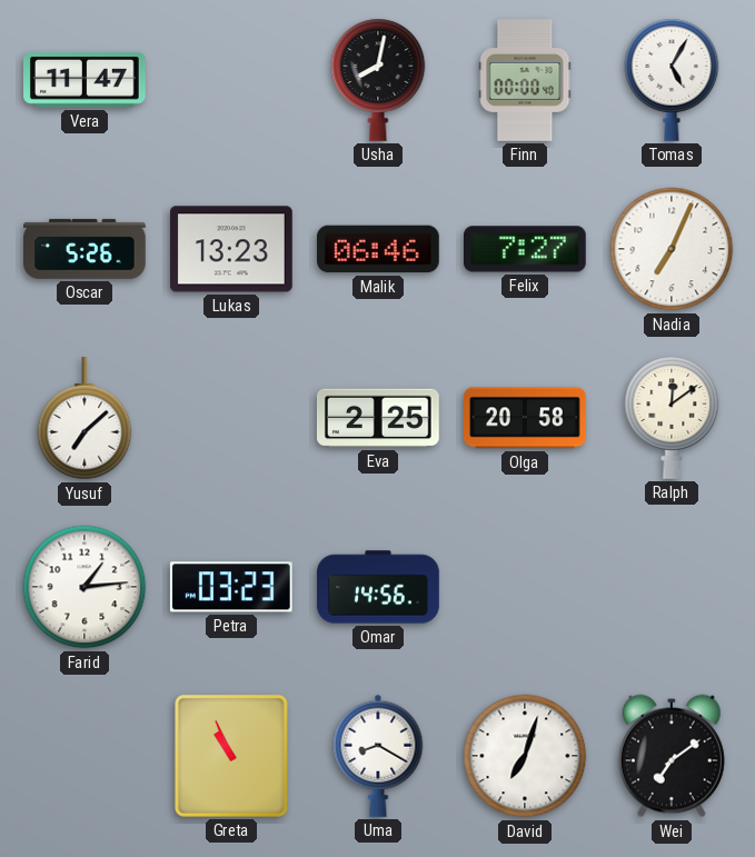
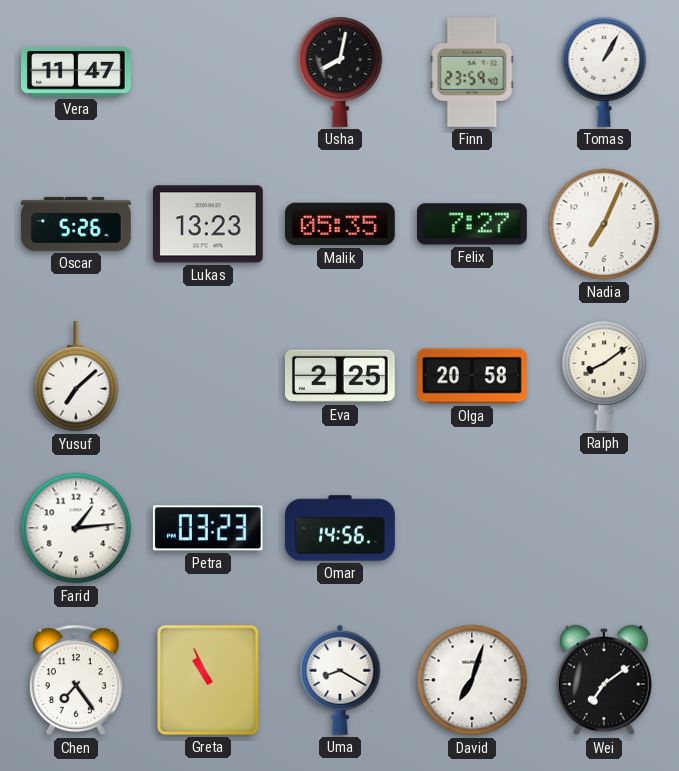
Finn: 00:00 -> 23:59 (472, 72)
Tomas: 5:05 -> 1:05 (604, 72)
Malik: 06:46 -> 05:35 (341, 224)
Ralph: 12:09 -> 8:09 (604, 376)
Chen: none -> 7:24 (76, 680)
